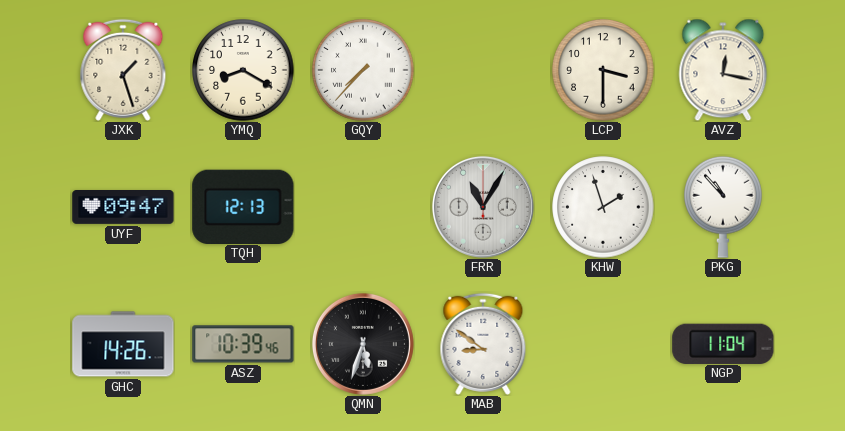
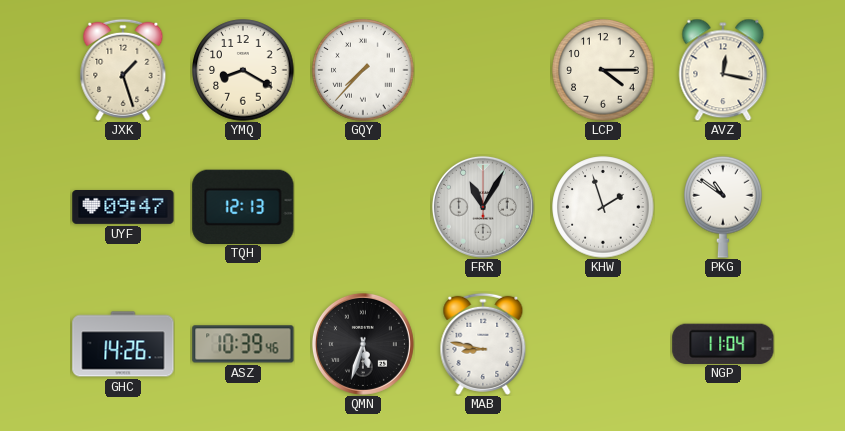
LCP: 3:30 -> 4:15 (603, 70)
PKG: 10:53 -> 10:51 (723, 207)
MAB: 8:51 -> 8:47 (483, 344)
